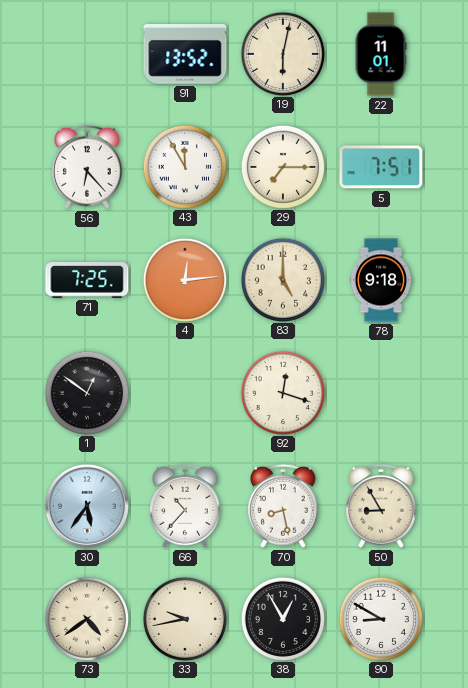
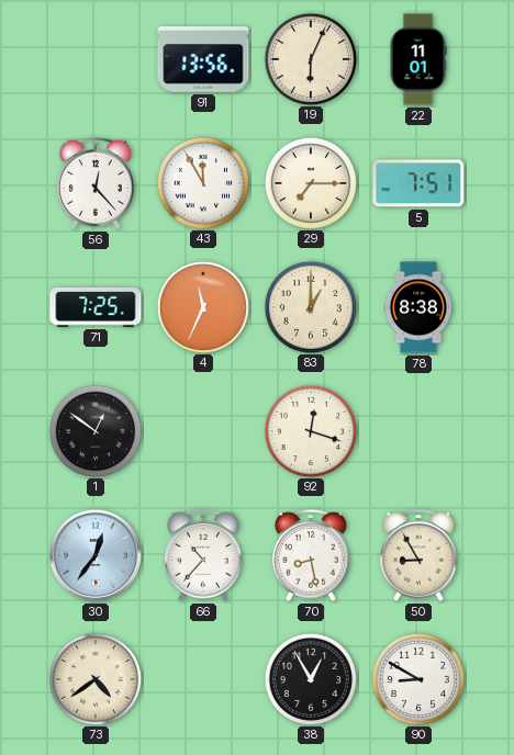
91: 13:52 -> 13:56 (203, 60)
19: 6:02 -> 6:04 (310, 58)
56: 6:23 -> 12:23 (97, 183)
4: 12:14 -> 11:34 (202, 306)
83: 5:00 -> 1:00 (310, 306)
78: 9:18 -> 8:38 (418, 307)
30: 5:36 -> 12:36 (96, 555)
33: 9:43 -> none (184, 618)
